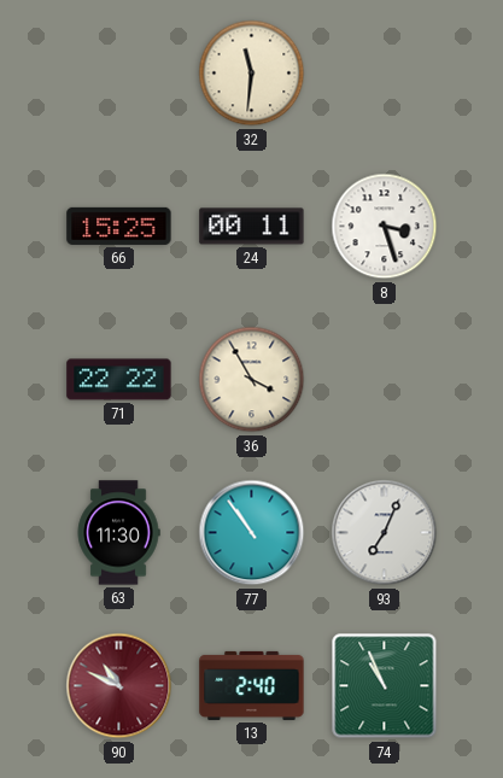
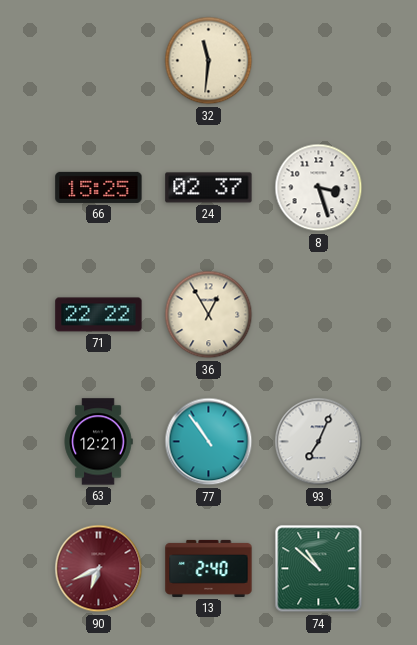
24: 00:11 -> 02:37 (209, 188)
36: 3:55 -> 12:55 (209, 315)
63: 11:30 -> 12:21 (98, 442)
90: 10:49 -> 6:41 (99, 569)
74: 10:56 -> 10:52 (319, 569)
